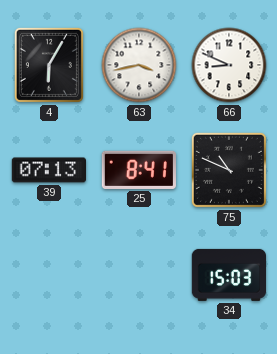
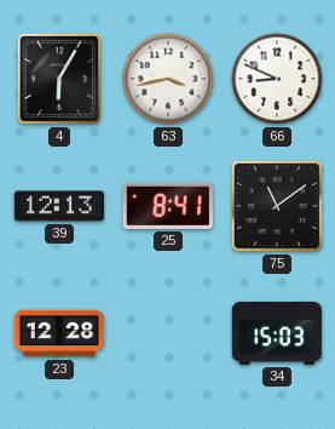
39: 07:13 -> 12:13 (58, 206)
75: 10:49 -> 11:09 (277, 206)
23: none -> 12:28 (59, 333)
